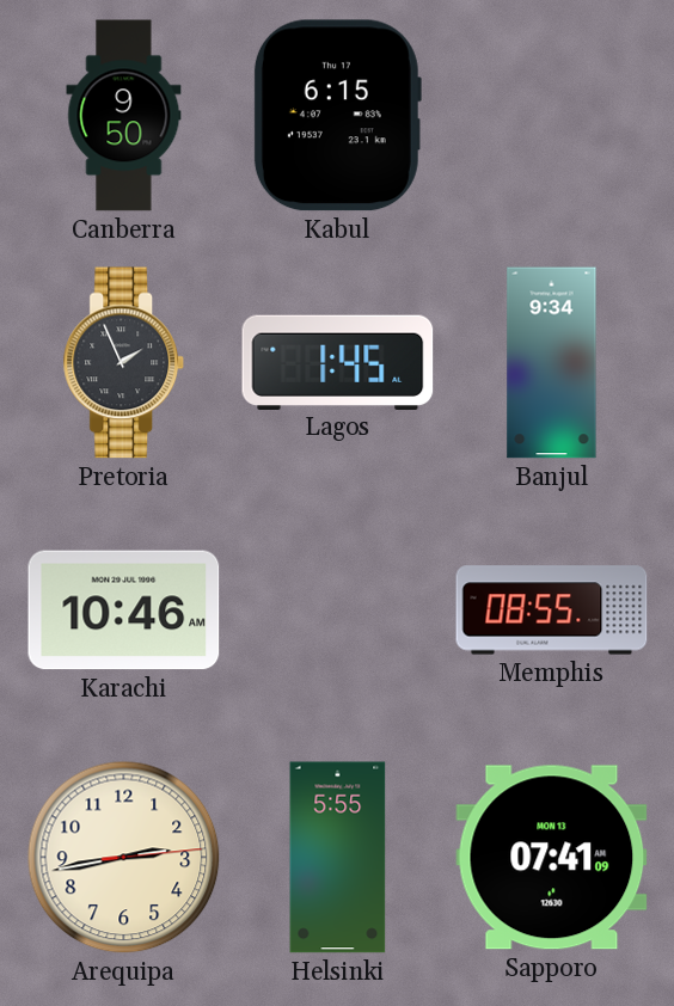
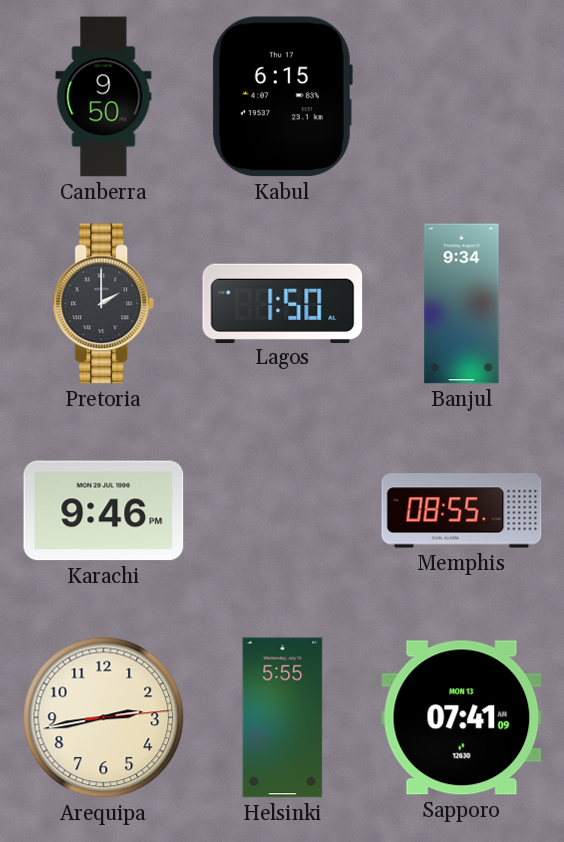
Pretoria: 1:56 -> 2:00 (104, 304)
Lagos: 1:45 -> 1:50 (283, 303)
Karachi: 10:46 -> 9:46 (104, 511)
